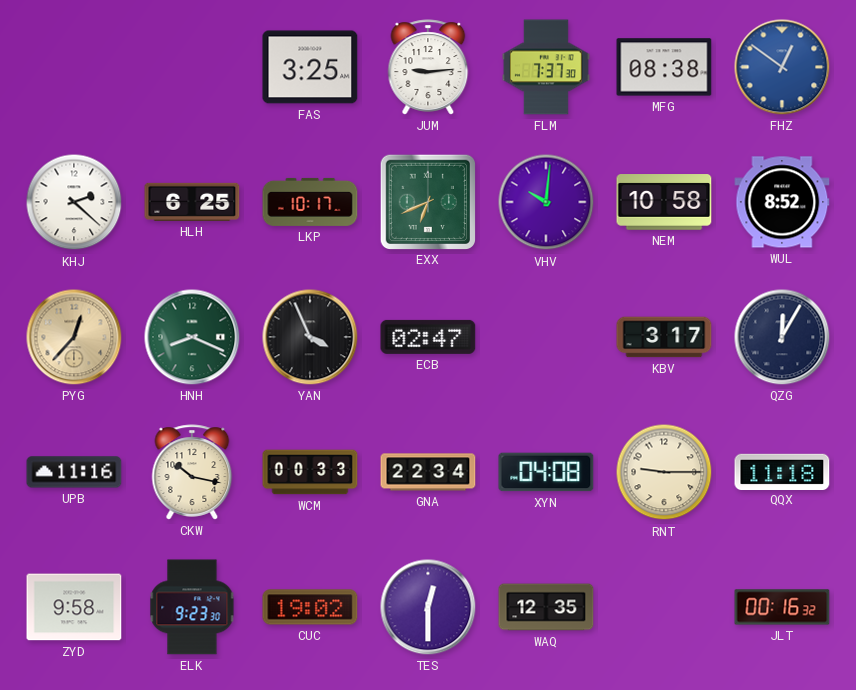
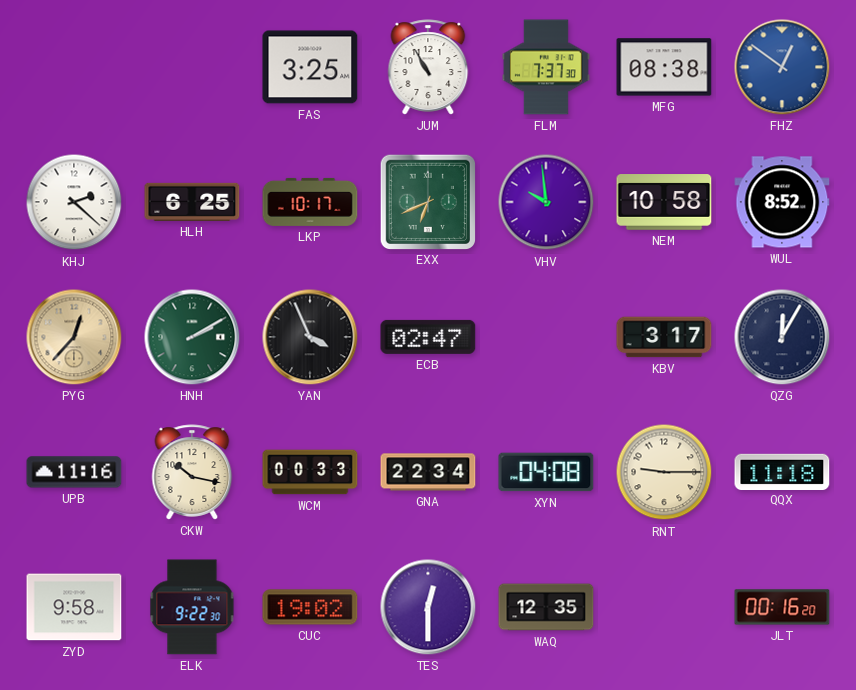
JUM: 9:14 -> 10:55 (428, 67)
VHV: 10:01 -> 9:59 (546, 202)
HNH: 8:19 -> 2:10 (192, 337)
ELK: 9:23 -> 9:22 (192, 607)
JLT: 00:16:32 -> 00:16:20 (782, 607)
